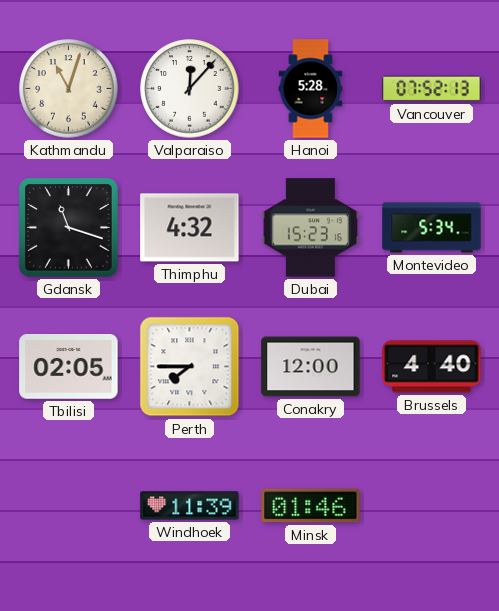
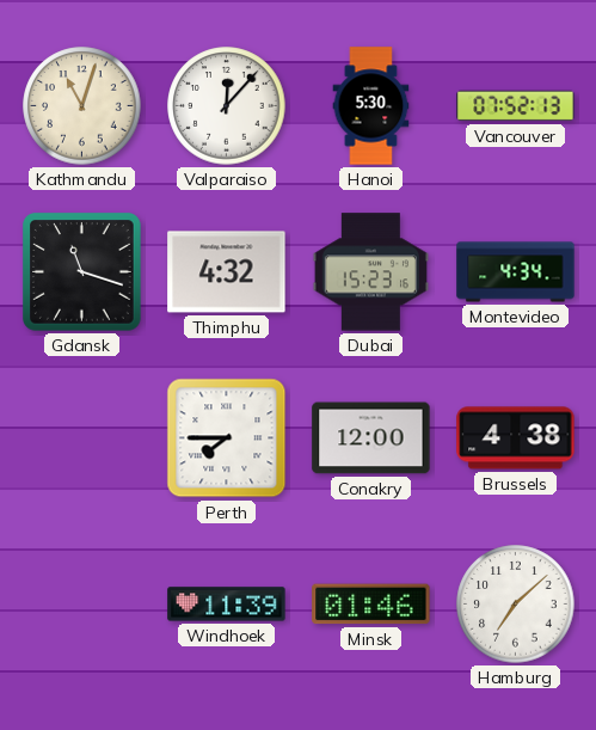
Hanoi: 5:28 -> 5:30 (371, 106)
Montevideo: 5:34 -> 4:34 (516, 272)
Tbilisi: 02:05 -> none (69, 367)
Brussels: 4:40 -> 4:38 (516, 438)
Hamburg: none -> 7:08 (516, 605)
